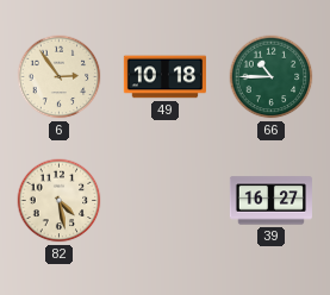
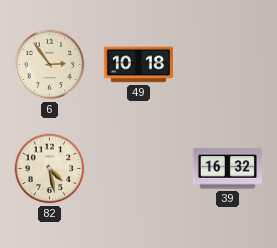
66: 10:45 -> none (272, 77)
39: 16:27 -> 16:32 (227, 169)
